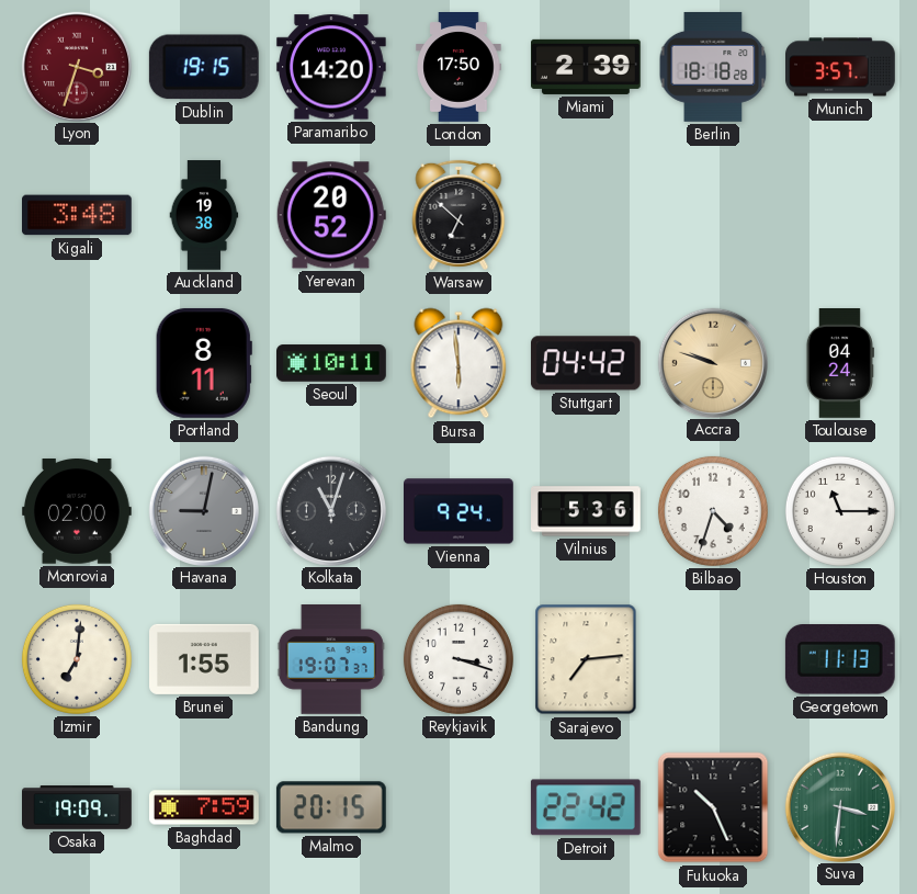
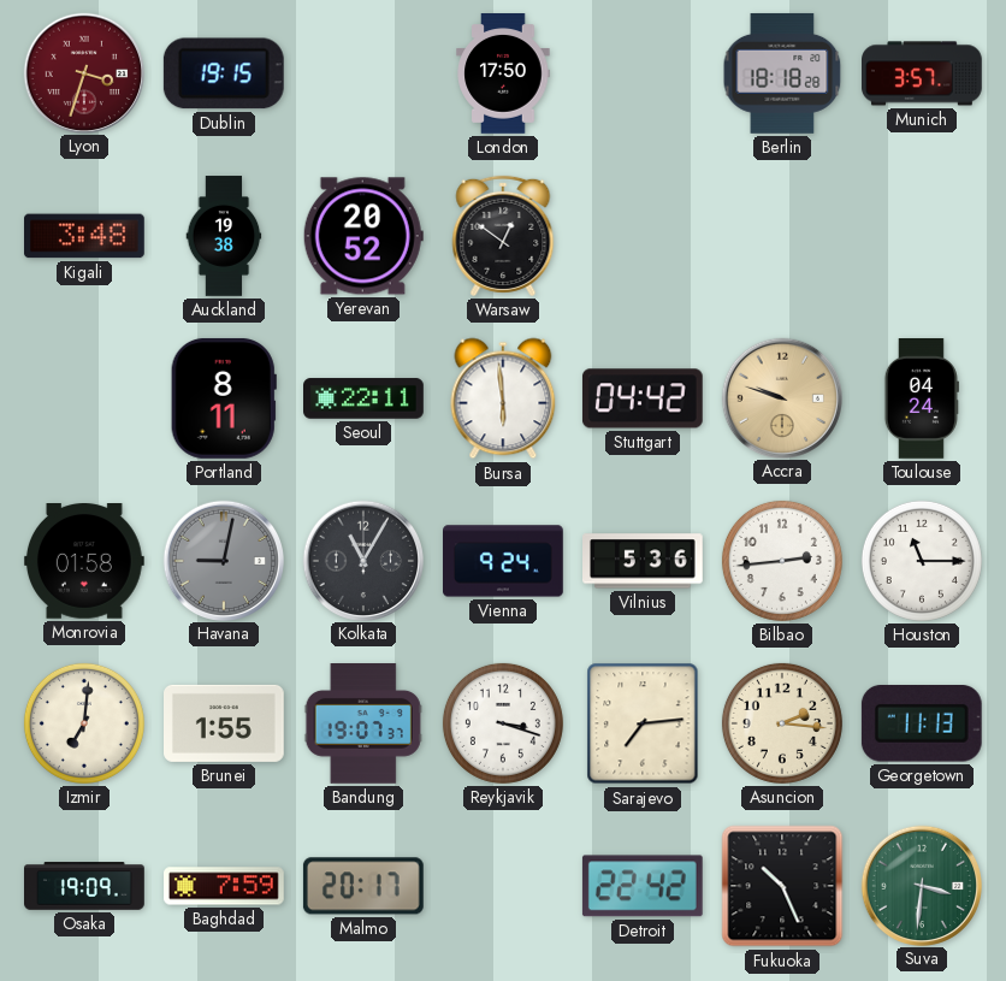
Paramaribo: 14:20 -> none (331, 67)
Miami: 2:39 -> none (587, 67)
Warsaw: 6:52 -> 12:51 (503, 236)
Seoul: 10:11 -> 22:11 (365, 398)
Monrovia: 02:00 -> 01:58 (84, 562)
Kolkata: 11:03 -> 11:05 (362, 560)
Bilbao: 4:33 -> 2:44 (782, 561)
Asuncion: none -> 2:16 (782, 723)
Malmo: 20:15 -> 20:17 (363, 886)
